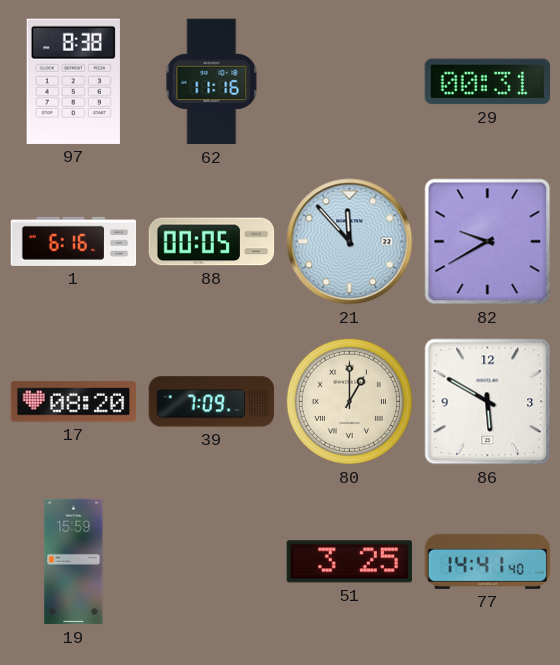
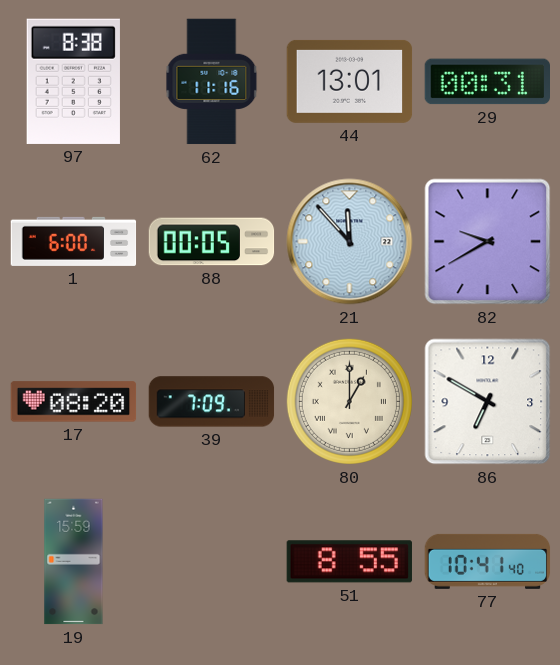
44: none -> 13:01 (350, 81)
1: 6:16 -> 6:00 (74, 241)
86: 5:50 -> 6:50 (488, 402)
51: 3:25 -> 8:55 (349, 562)
77: 14:41 -> 10:41 (488, 561)
